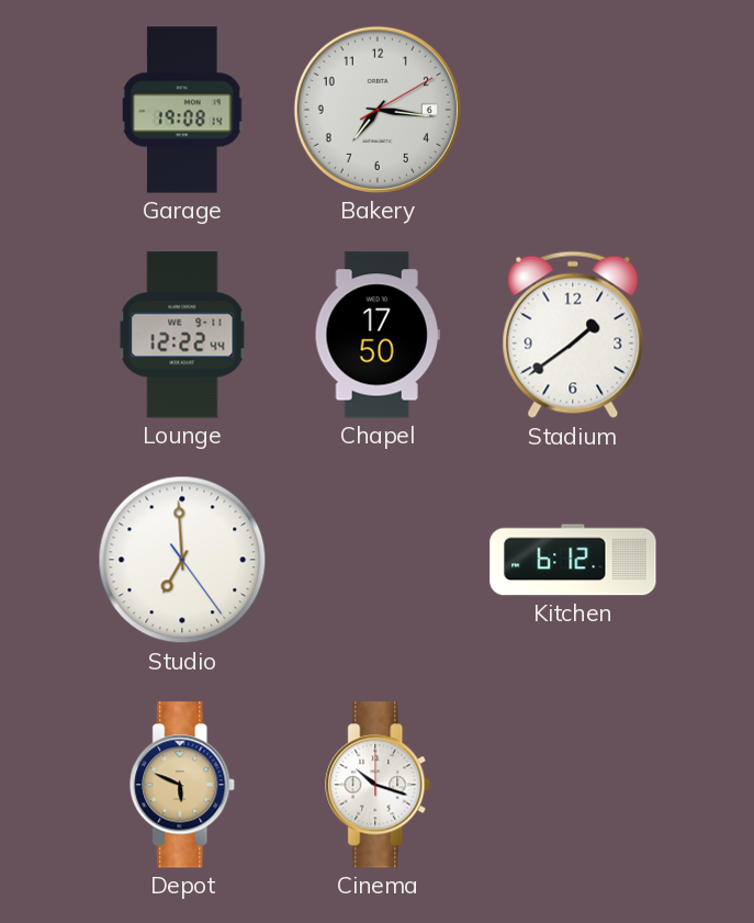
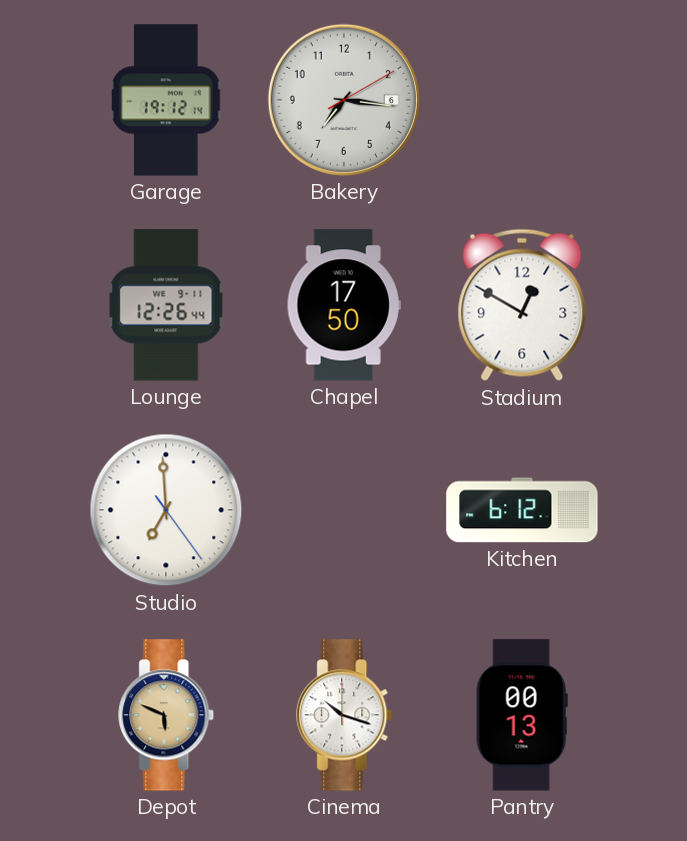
Garage: 19:08 -> 19:12 (167, 100)
Lounge: 12:22 -> 12:26 (166, 305)
Stadium: 1:39 -> 12:50 (522, 305)
Pantry: none -> 00:13 (522, 715)
